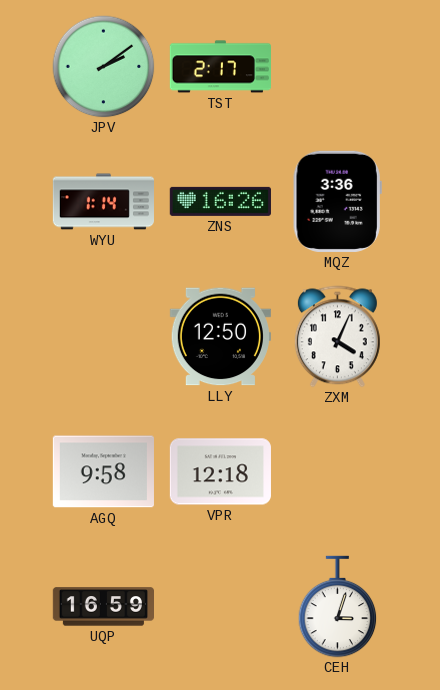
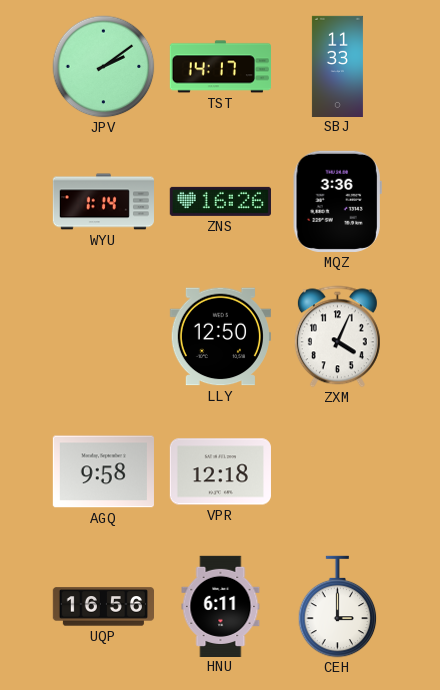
TST: 2:17 -> 14:17 (220, 67)
SBJ: none -> 11:33 (337, 66)
UQP: 16:59 -> 16:56 (103, 607)
HNU: none -> 6:11 (221, 606)
CEH: 3:03 -> 3:00 (338, 607)
